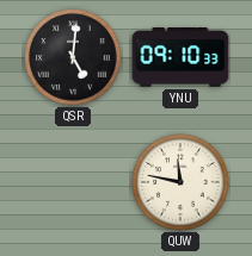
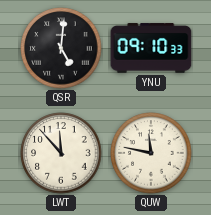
LWT: none -> 11:53 (61, 153)
